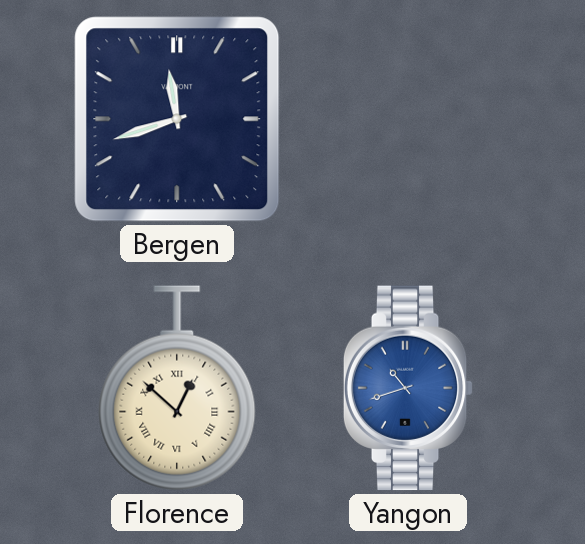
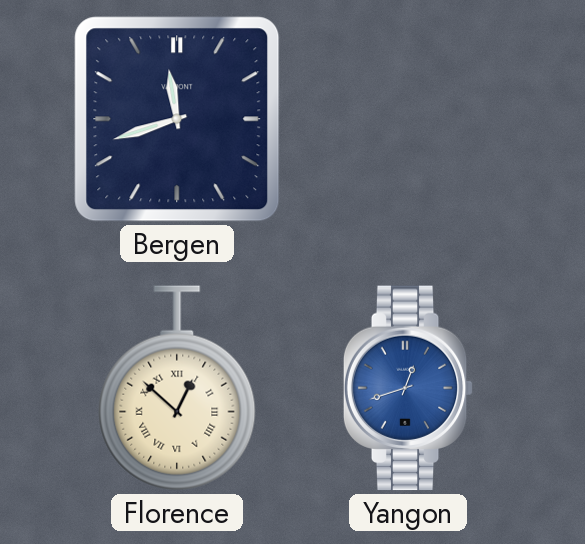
Yangon: 10:42 -> 12:42 (408, 388)
